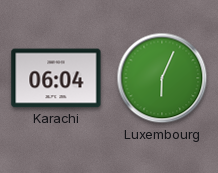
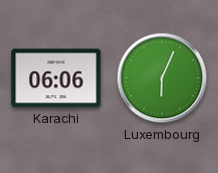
Karachi: 06:04 -> 06:06 (56, 78)
